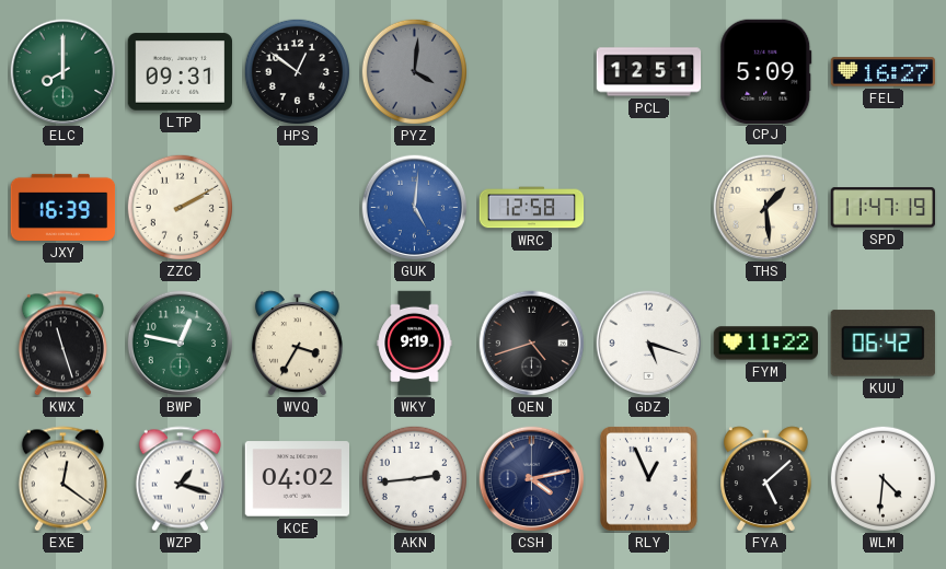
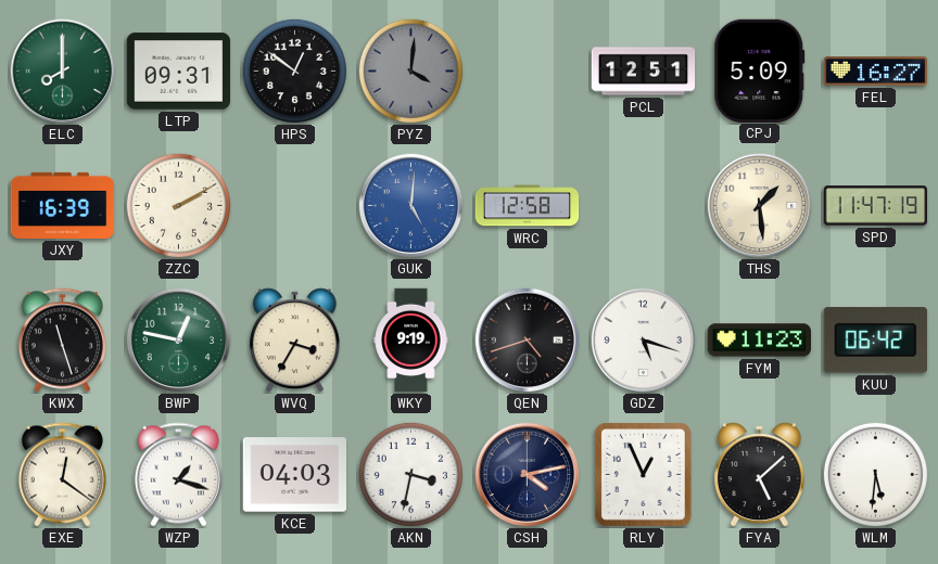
FYM: 11:22 -> 11:23 (760, 341)
KCE: 04:02 -> 04:03 (294, 475)
AKN: 2:44 -> 3:32 (410, 474)
WLM: 4:31 -> 5:31 (875, 474)
